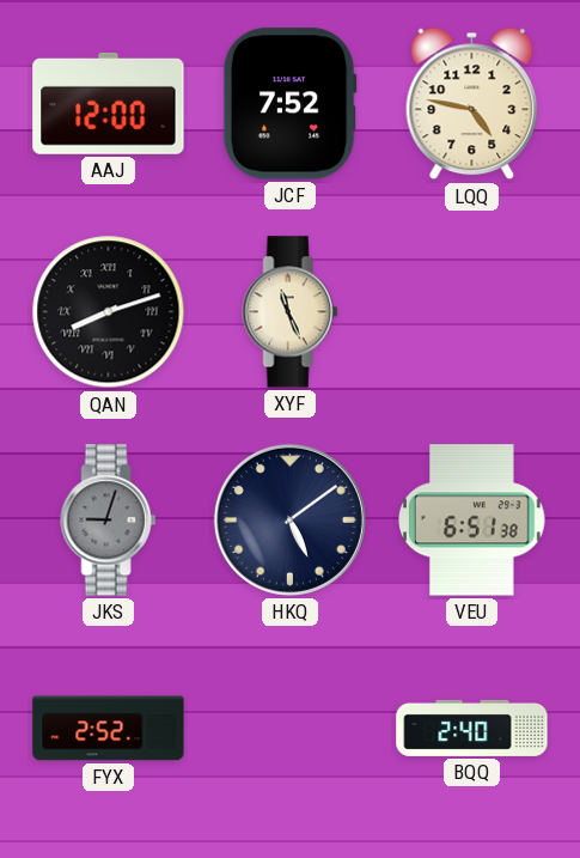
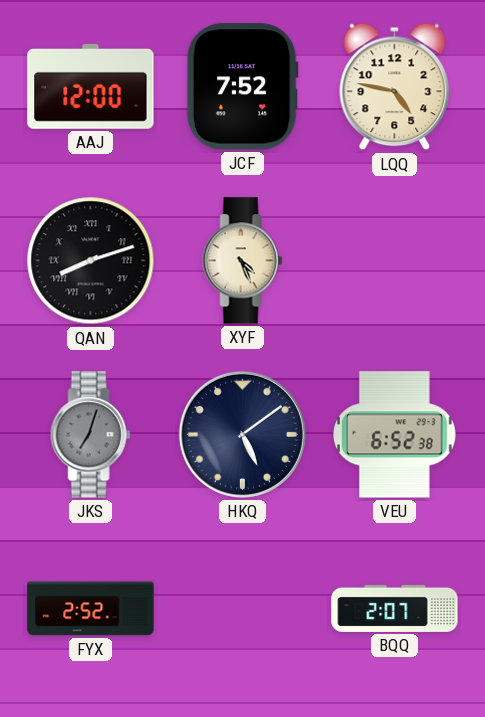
XYF: 11:26 -> 4:26 (243, 261)
JKS: 9:03 -> 7:03 (91, 435)
VEU: 6:51 -> 6:52 (395, 435)
BQQ: 2:40 -> 2:07 (395, 608)
